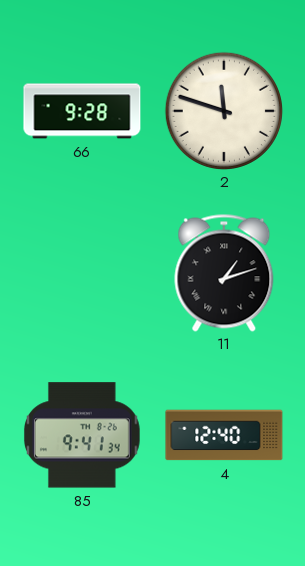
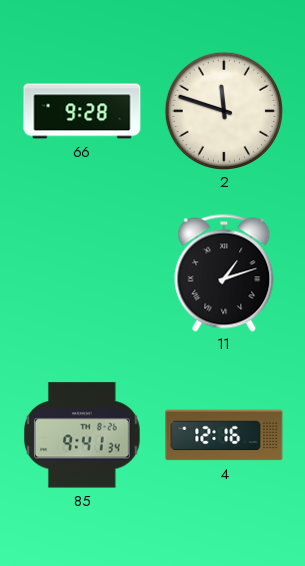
4: 12:40 -> 12:16 (224, 435)
